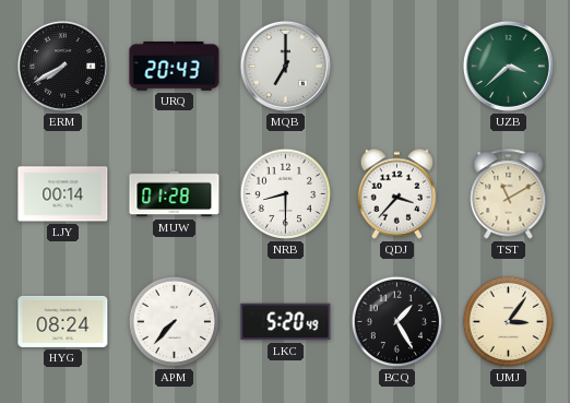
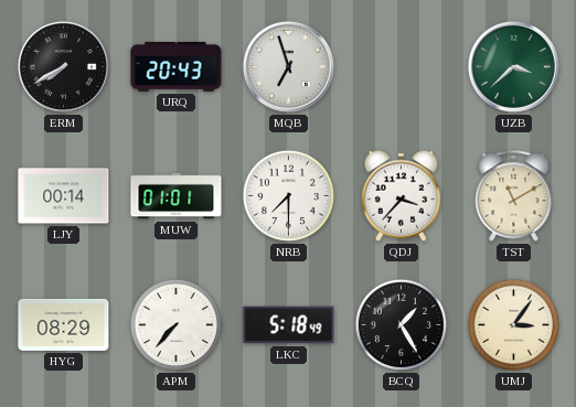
MQB: 7:00 -> 6:57 (288, 66)
MUW: 01:28 -> 01:01 (177, 196)
NRB: 8:30 -> 7:30 (288, 195)
HYG: 08:24 -> 08:29 (64, 324)
LKC: 5:20 -> 5:18 (289, 325)
